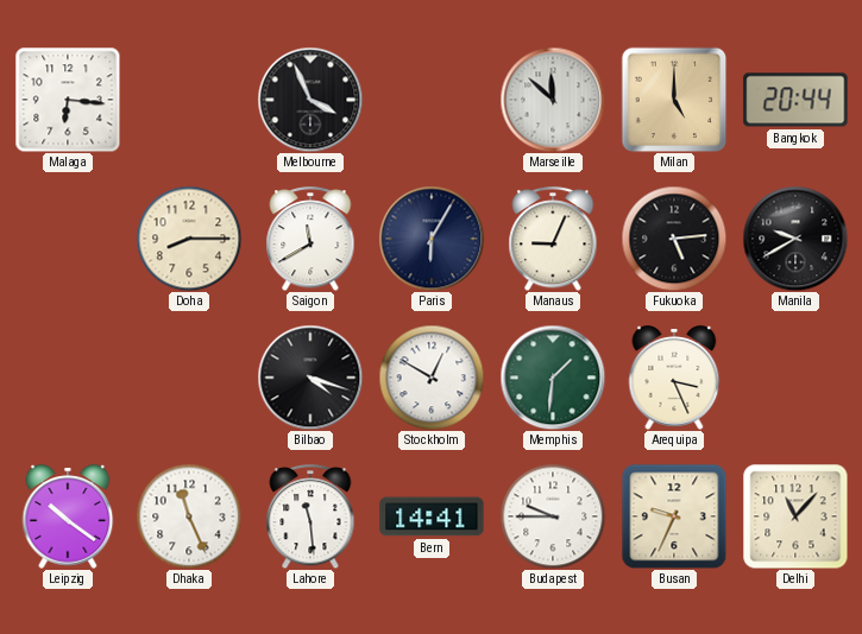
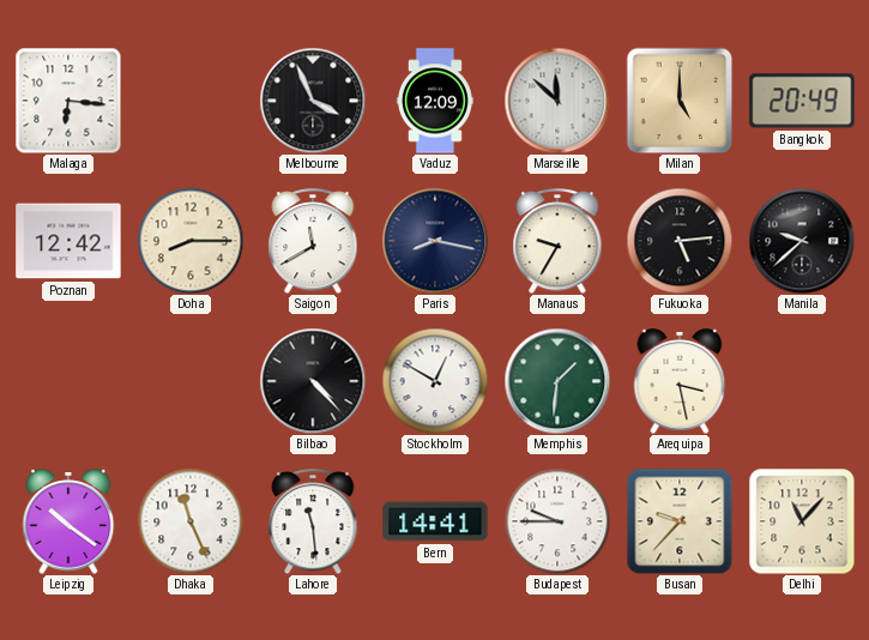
Vaduz: none -> 12:09 (435, 101)
Bangkok: 20:44 -> 20:49 (802, 101)
Poznan: none -> 12:42 (68, 241)
Paris: 6:05 -> 8:17 (435, 241)
Manaus: 9:04 -> 9:35 (557, 241)
Manila: 9:40 -> 9:38 (802, 241)
Bilbao: 4:18 -> 4:23 (313, 381)
Arequipa: 3:26 -> 3:28 (680, 381)
Busan: 9:34 -> 9:37 (680, 521)
